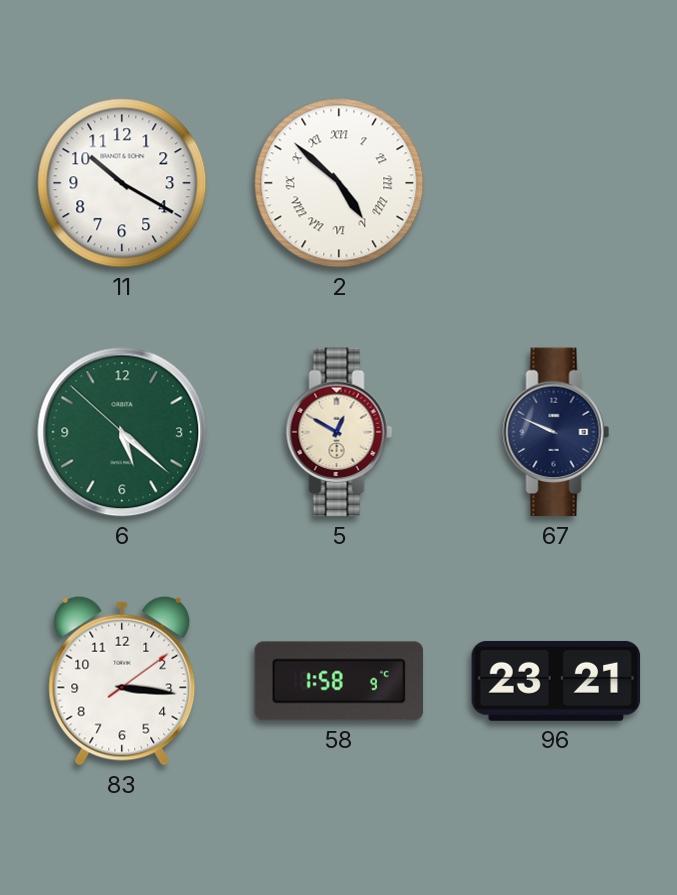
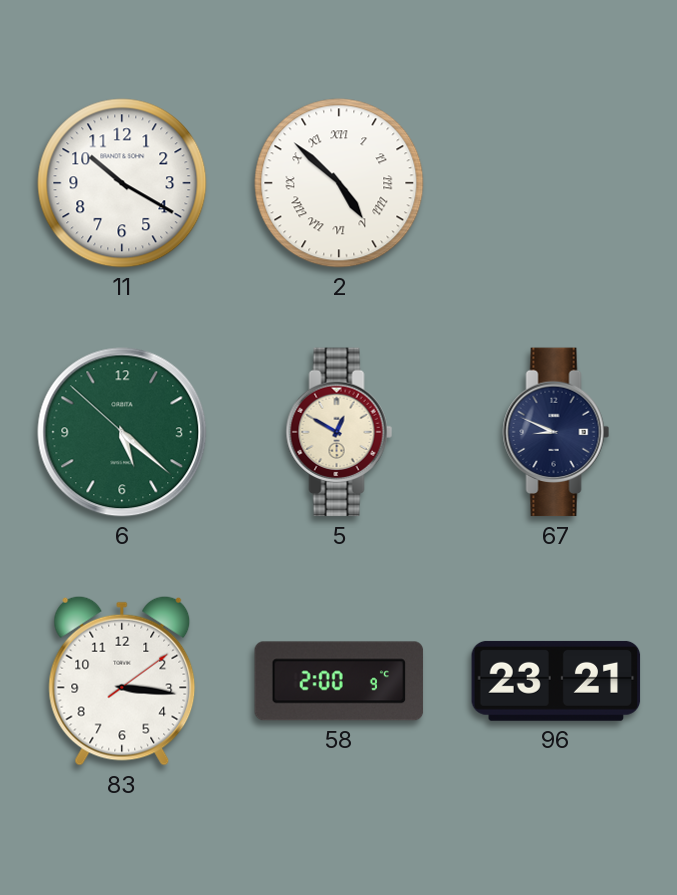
67: 9:49 -> 8:49 (556, 432)
58: 1:58 -> 2:00 (339, 681)
